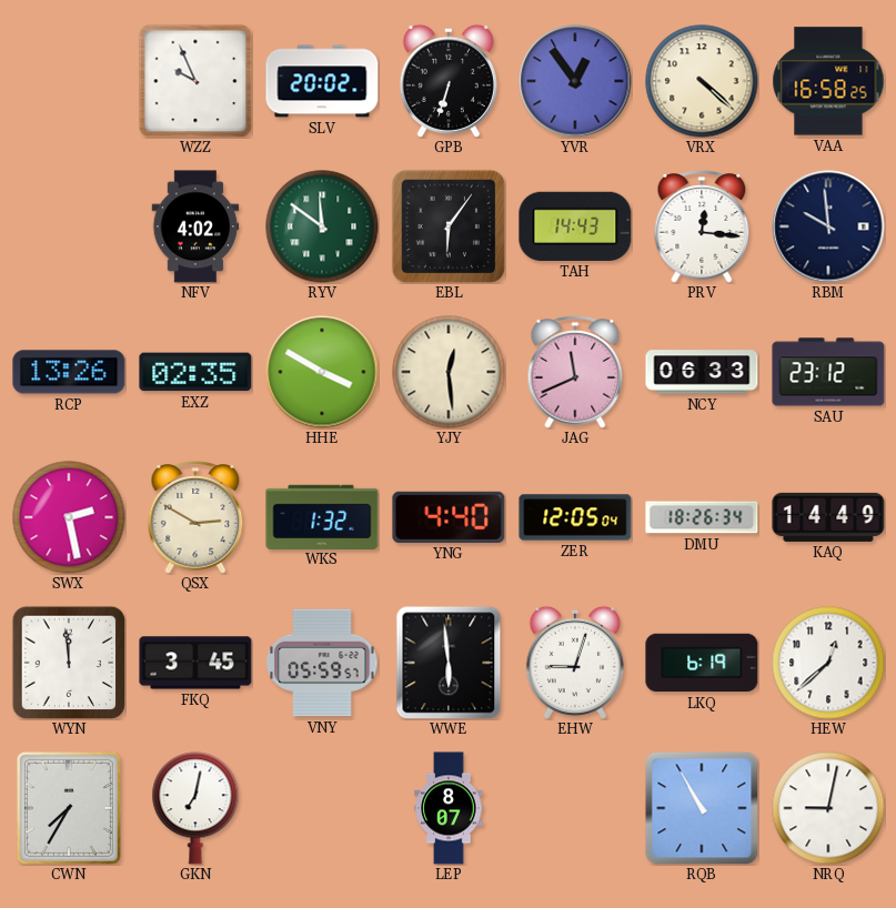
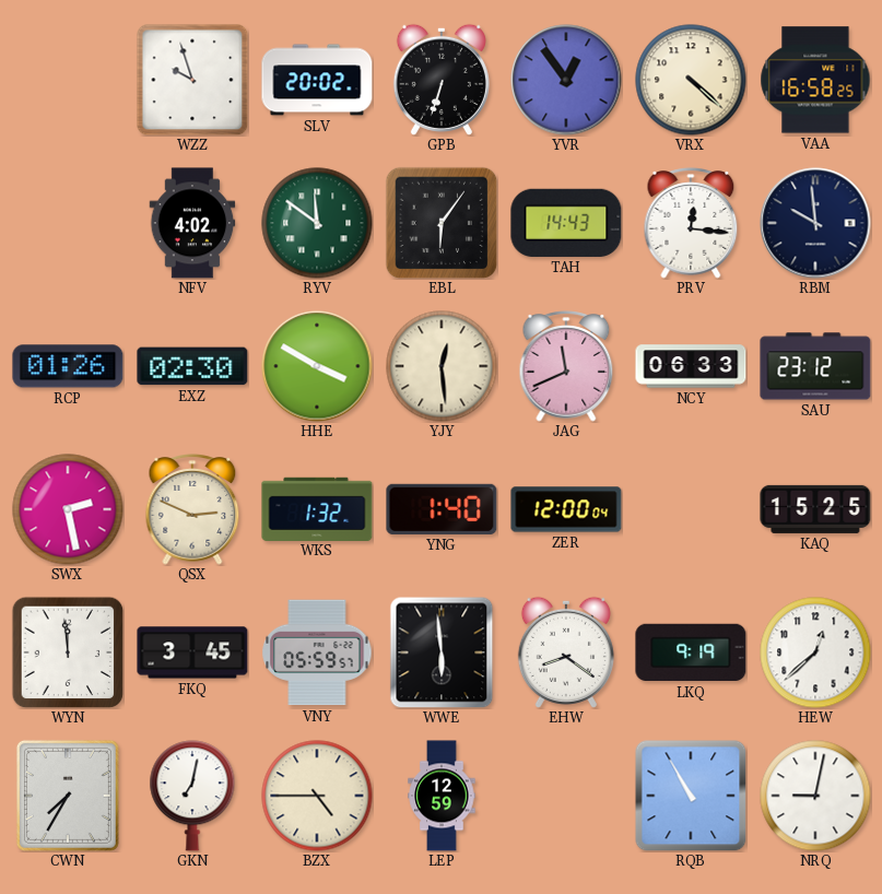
WZZ: 9:56 -> 9:57 (192, 80)
RCP: 13:26 -> 01:26 (68, 366)
EXZ: 02:35 -> 02:30 (192, 366)
QSX: 2:50 -> 2:49 (192, 509)
YNG: 4:40 -> 1:40 (442, 509)
ZER: 12:05 -> 12:00 (566, 509)
DMU: 18:26 -> none (702, 517)
KAQ: 14:49 -> 15:25 (815, 509)
EHW: 9:03 -> 8:21 (566, 652)
LKQ: 6:19 -> 9:19 (691, 652)
BZX: none -> 4:45 (317, 796)
LEP: 8:07 -> 12:59 (442, 796)
